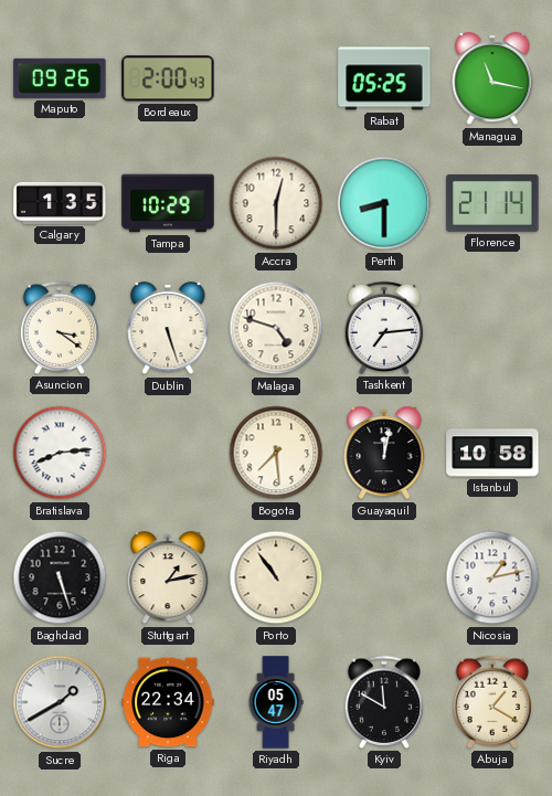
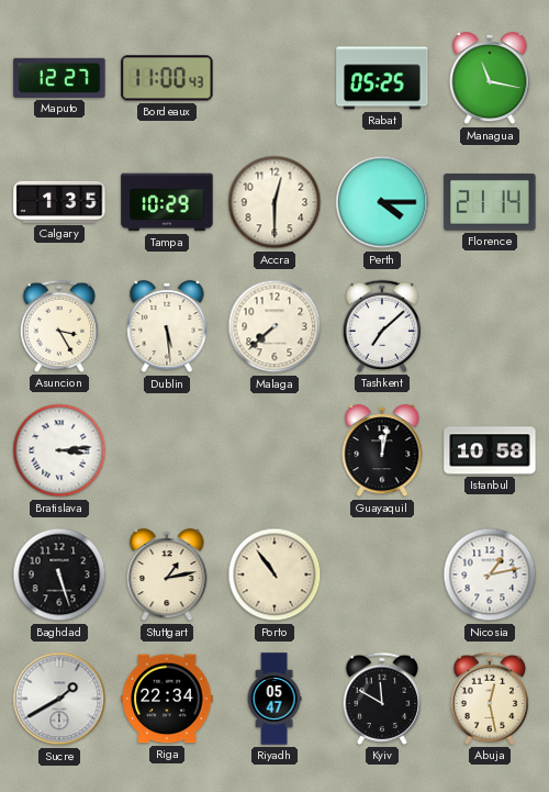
Maputo: 09:26 -> 12:27 (59, 78)
Bordeaux: 2:00 -> 11:00 (167, 78)
Perth: 8:30 -> 4:15 (382, 202)
Asuncion: 3:21 -> 3:25 (59, 326)
Dublin: 5:27 -> 5:29 (167, 326)
Malaga: 4:48 -> 7:38 (274, 326)
Tashkent: 7:14 -> 7:08 (382, 326)
Bratislava: 8:14 -> 3:14 (59, 450)
Bogota: 7:29 -> none (276, 453)
Abuja: 1:20 -> 12:28 (490, 699)
